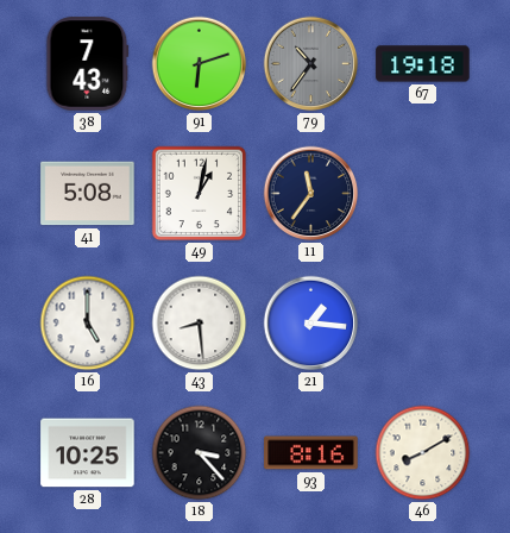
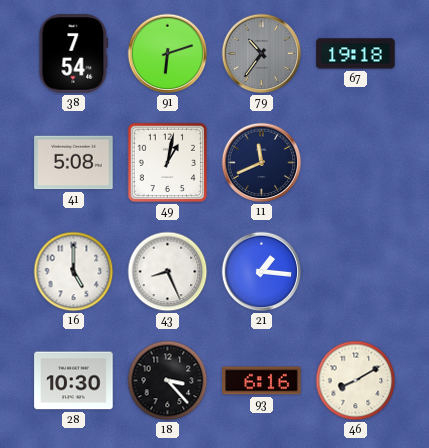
38: 7:43 -> 7:54 (74, 54)
11: 11:36 -> 11:41 (262, 163)
43: 8:29 -> 8:26 (168, 272)
28: 10:25 -> 10:30 (74, 381)
93: 8:16 -> 6:16 (262, 381)
